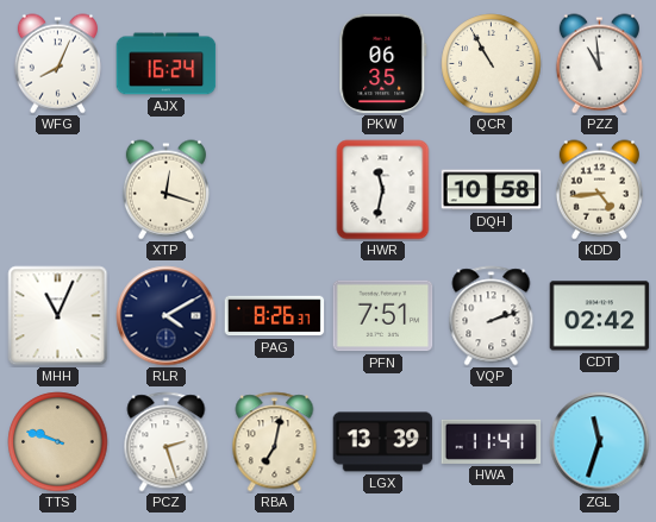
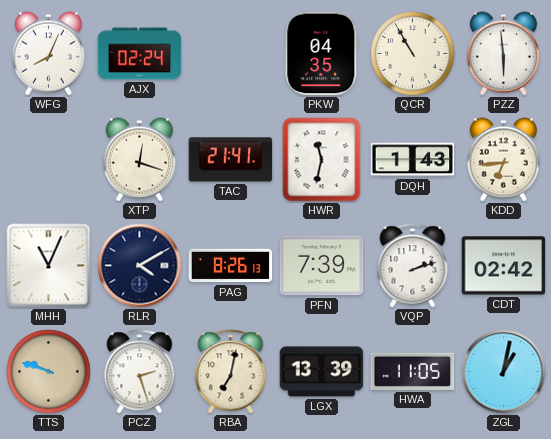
AJX: 16:24 -> 02:24 (140, 54)
PKW: 06:35 -> 04:35 (322, 54)
PZZ: 10:59 -> 5:59 (503, 54)
TAC: none -> 21:41 (231, 160)
DQH: 10:58 -> 1:43 (413, 160)
KDD: 4:44 -> 6:44 (503, 160)
PAG: 8:26:37 -> 8:26:13 (231, 266)
PFN: 7:51 -> 7:39 (322, 266)
HWA: 11:41 -> 11:05 (413, 371)
ZGL: 11:33 -> 1:02 (504, 372)
